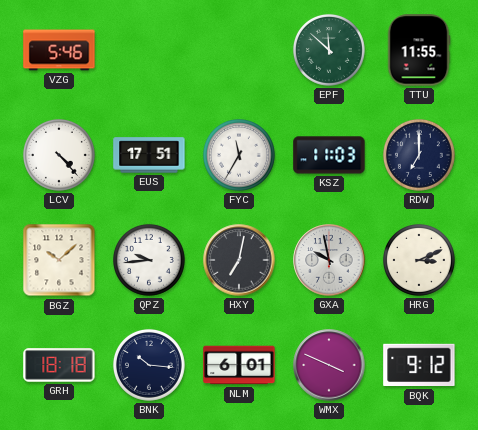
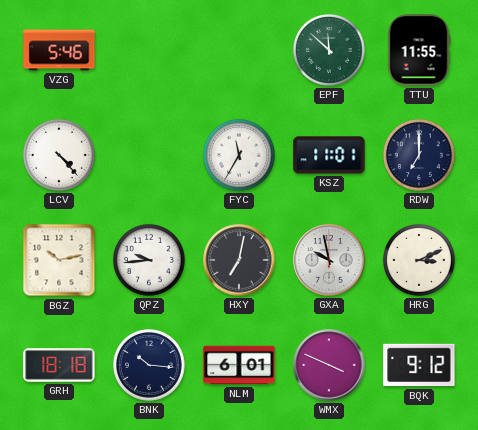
EUS: 17:51 -> none (149, 155)
KSZ: 11:03 -> 11:01 (329, 155)
BGZ: 10:08 -> 10:13 (59, 260)
